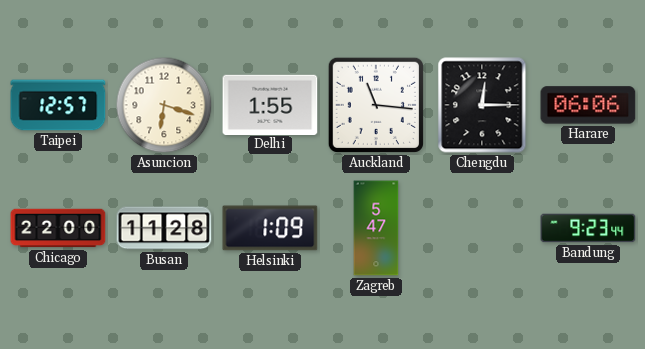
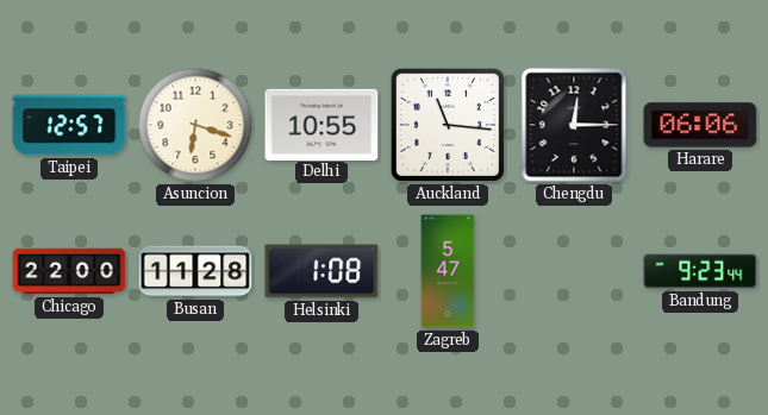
Delhi: 1:55 -> 10:55 (321, 124)
Helsinki: 1:09 -> 1:08 (321, 271)
